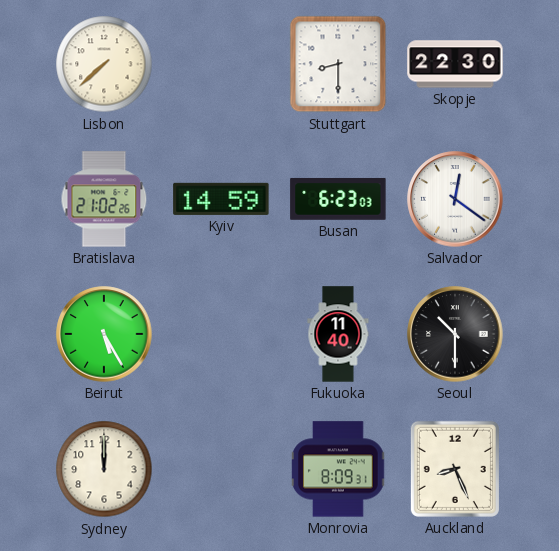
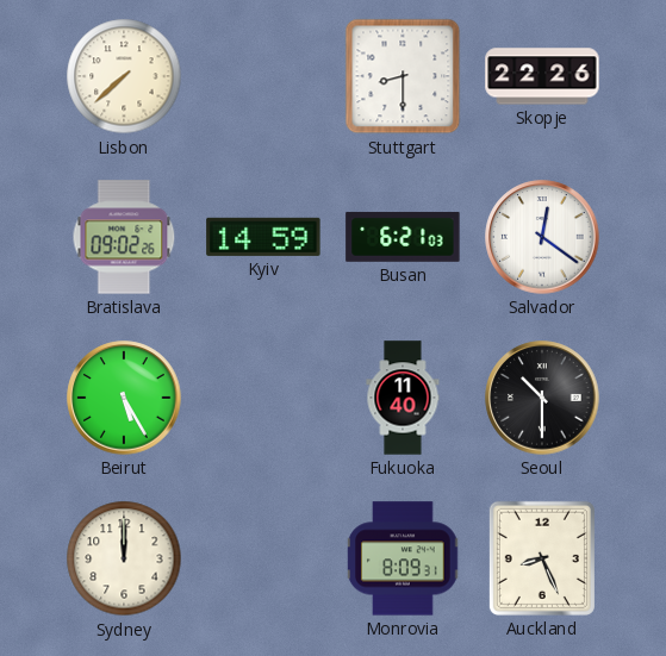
Skopje: 22:30 -> 22:26 (542, 76)
Bratislava: 21:02 -> 09:02 (124, 237)
Busan: 6:23 -> 6:21 (403, 237)
